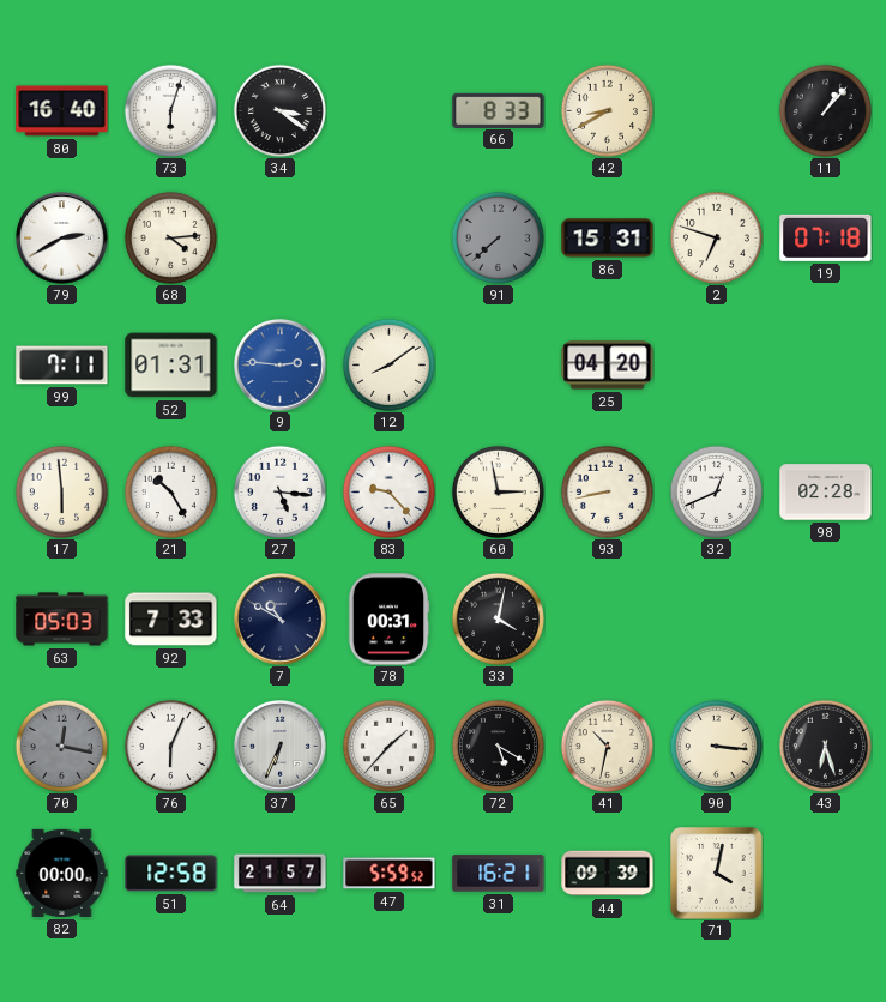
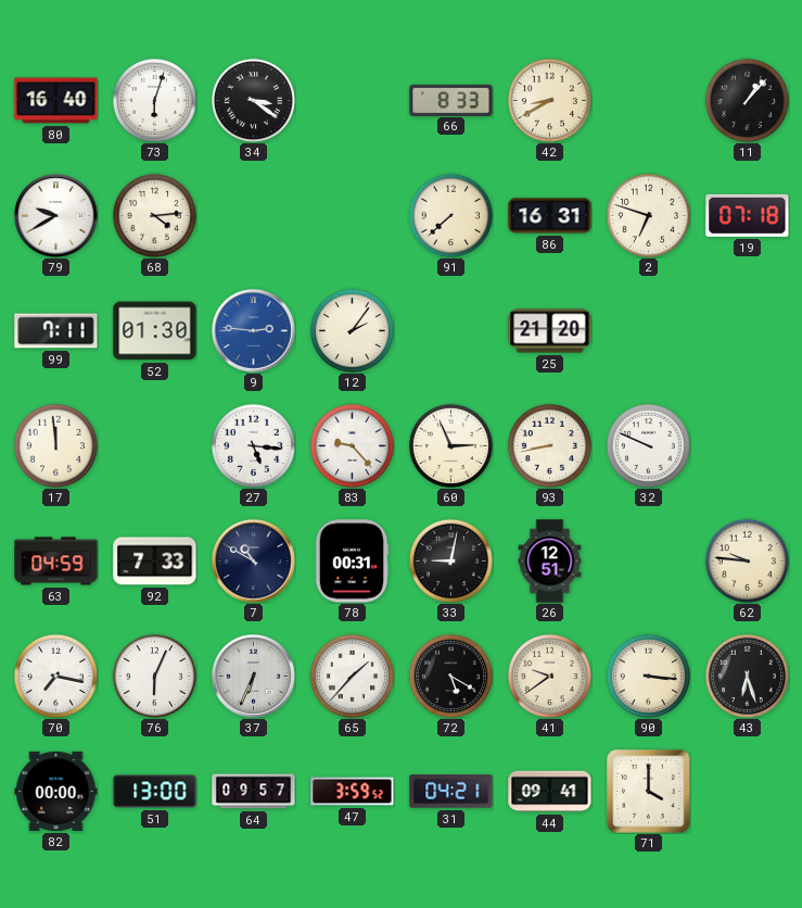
79: 2:40 -> 9:40 (56, 216)
91 dial: grey -> cream (450, 215)
86: 15:31 -> 16:31 (550, 216)
52: 01:31 -> 01:30 (155, 331)
12: 8:09 -> 2:06 (352, 330)
25: 04:20 -> 21:20 (550, 331)
17: 5:59 -> 11:59 (55, 445)
21: 10:25 -> none (170, 491)
60: 2:58 -> 2:56 (450, 445)
32: 12:41 -> 9:49 (648, 445)
98: 02:28 -> none (826, 493)
63: 05:03 -> 04:59 (56, 562)
33: 4:02 -> 9:02 (450, 560)
26: none -> 12:51 (550, 562)
62: none -> 9:46 (747, 560)
70: 12:17 -> 7:17 (55, 676)
70 dial: grey -> white (55, 676)
41: 10:32 -> 9:39 (549, 676)
51: 12:58 -> 13:00 (155, 792)
64: 21:57 -> 09:57 (254, 792)
47: 5:59 -> 3:59 (353, 792)
31: 16:21 -> 04:21 (451, 792)
44: 09:39 -> 09:41 (550, 792)
71: 4:02 -> 4:00 (649, 792)
